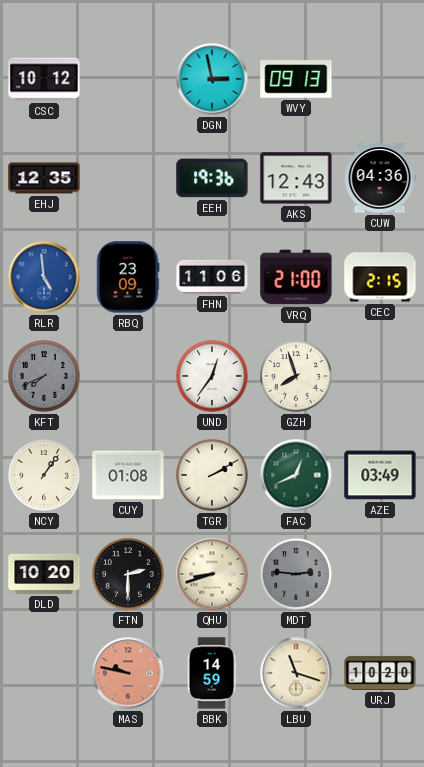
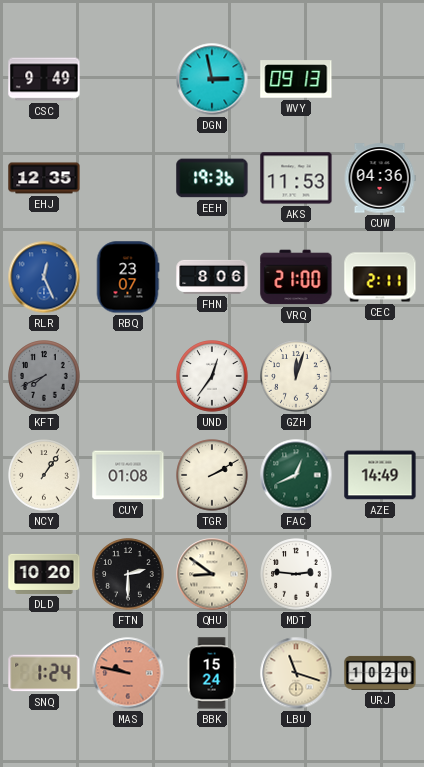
CSC: 10:12 -> 9:49 (44, 79)
AKS: 12:43 -> 11:53 (296, 178)
RLR: 4:59 -> 12:26 (44, 277)
RBQ: 23:09 -> 23:07 (128, 277)
FHN: 11:06 -> 8:06 (212, 277)
CEC: 2:15 -> 2:11 (380, 277)
GZH: 7:57 -> 12:03 (296, 376)
AZE: 03:49 -> 14:49 (380, 475)
QHU: 8:42 -> 8:51 (212, 574)
MDT dial: grey -> white (296, 574)
SNQ: none -> 1:24 (44, 673)
BBK: 14:59 -> 15:24 (212, 673)
